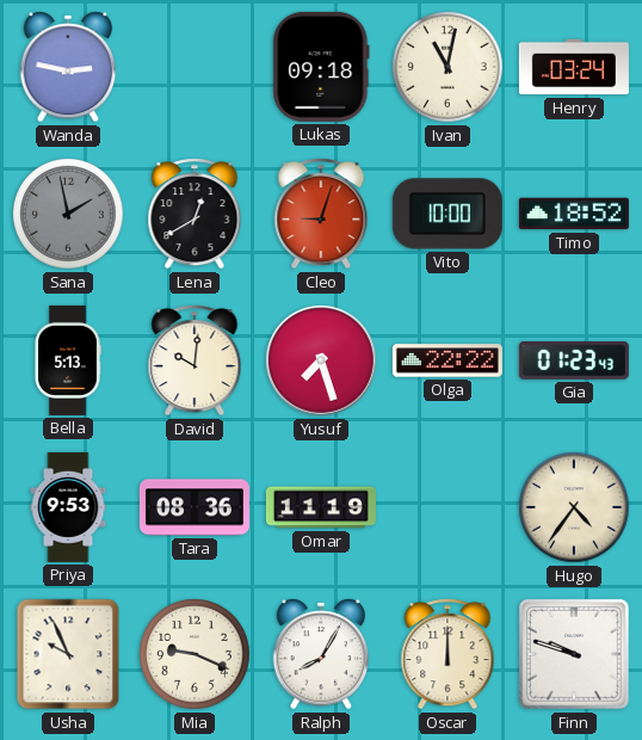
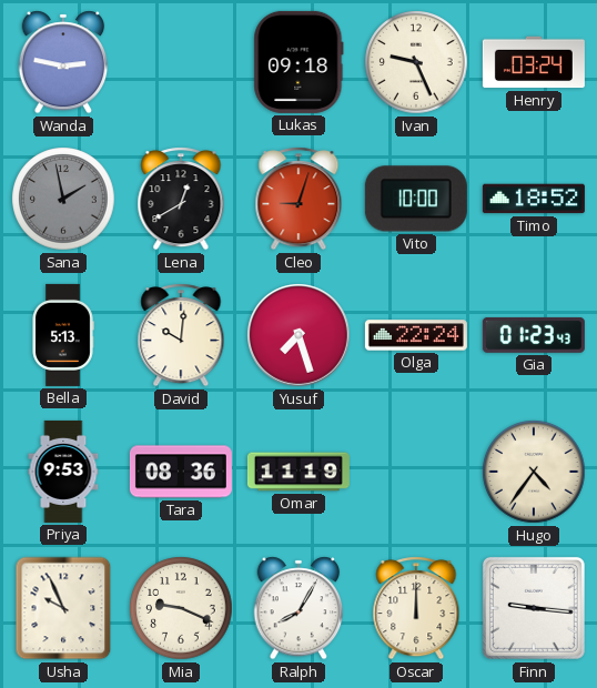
Ivan: 11:02 -> 9:26 (416, 62)
Olga: 22:22 -> 22:24 (416, 335)
Finn: 9:48 -> 9:16 (534, 608)
